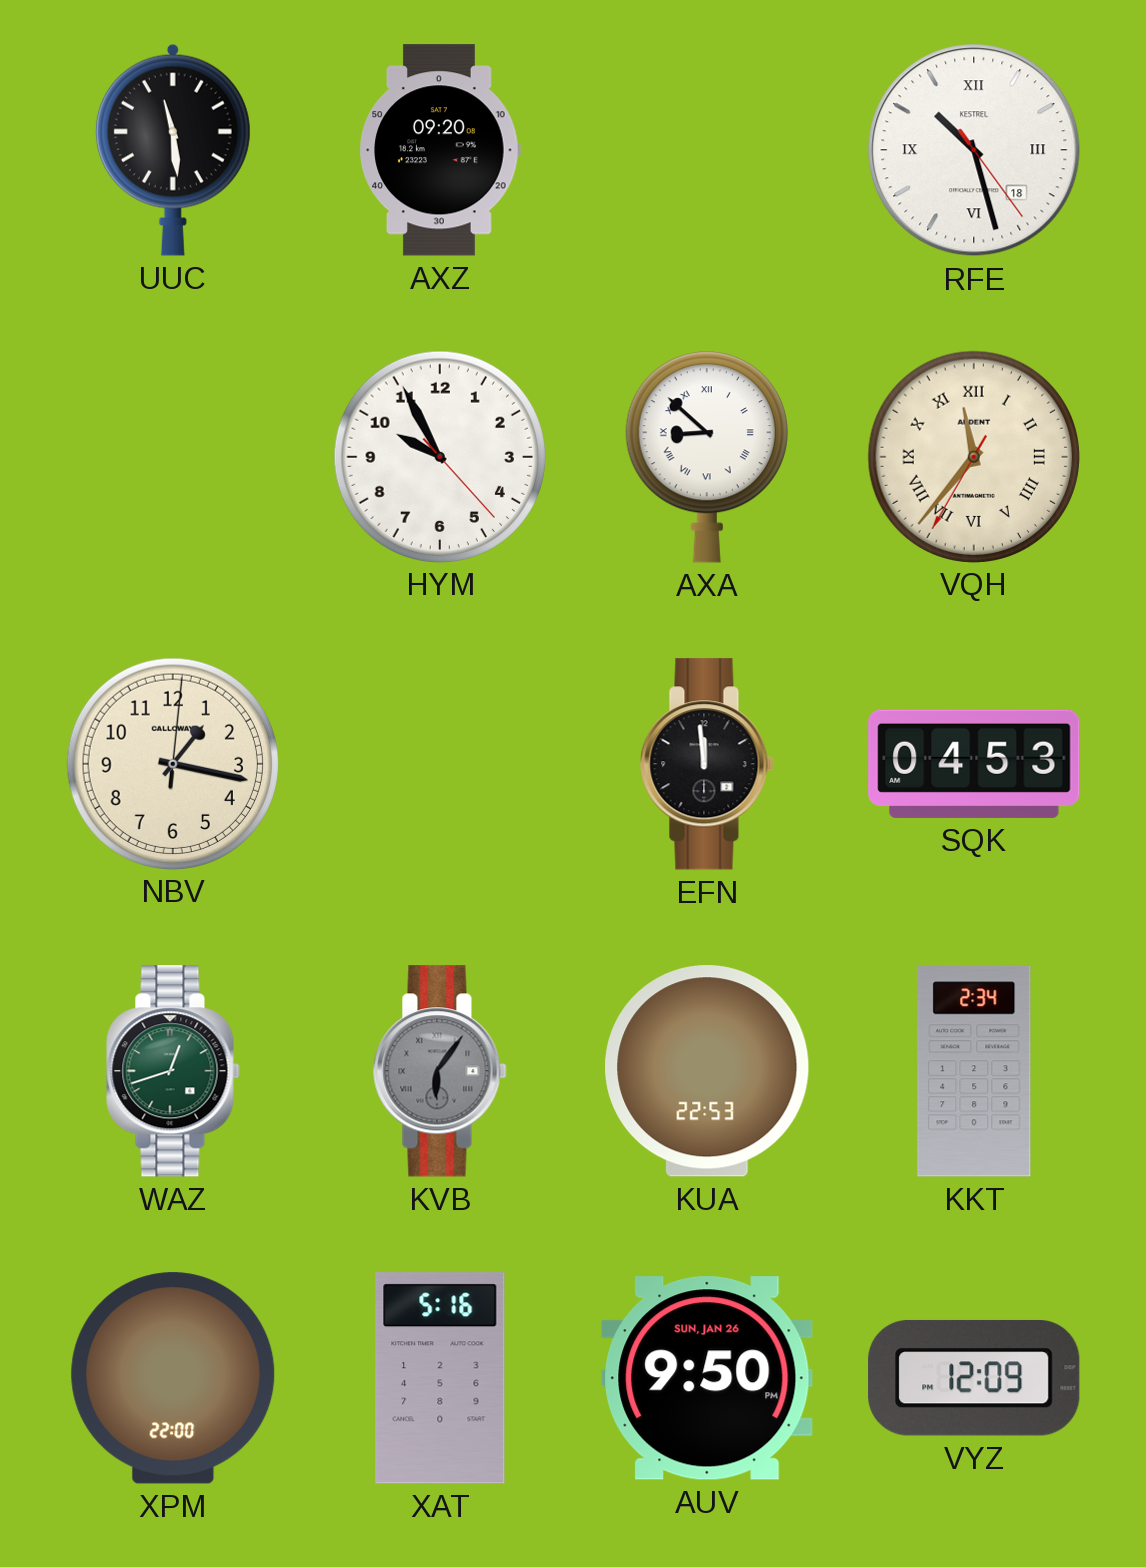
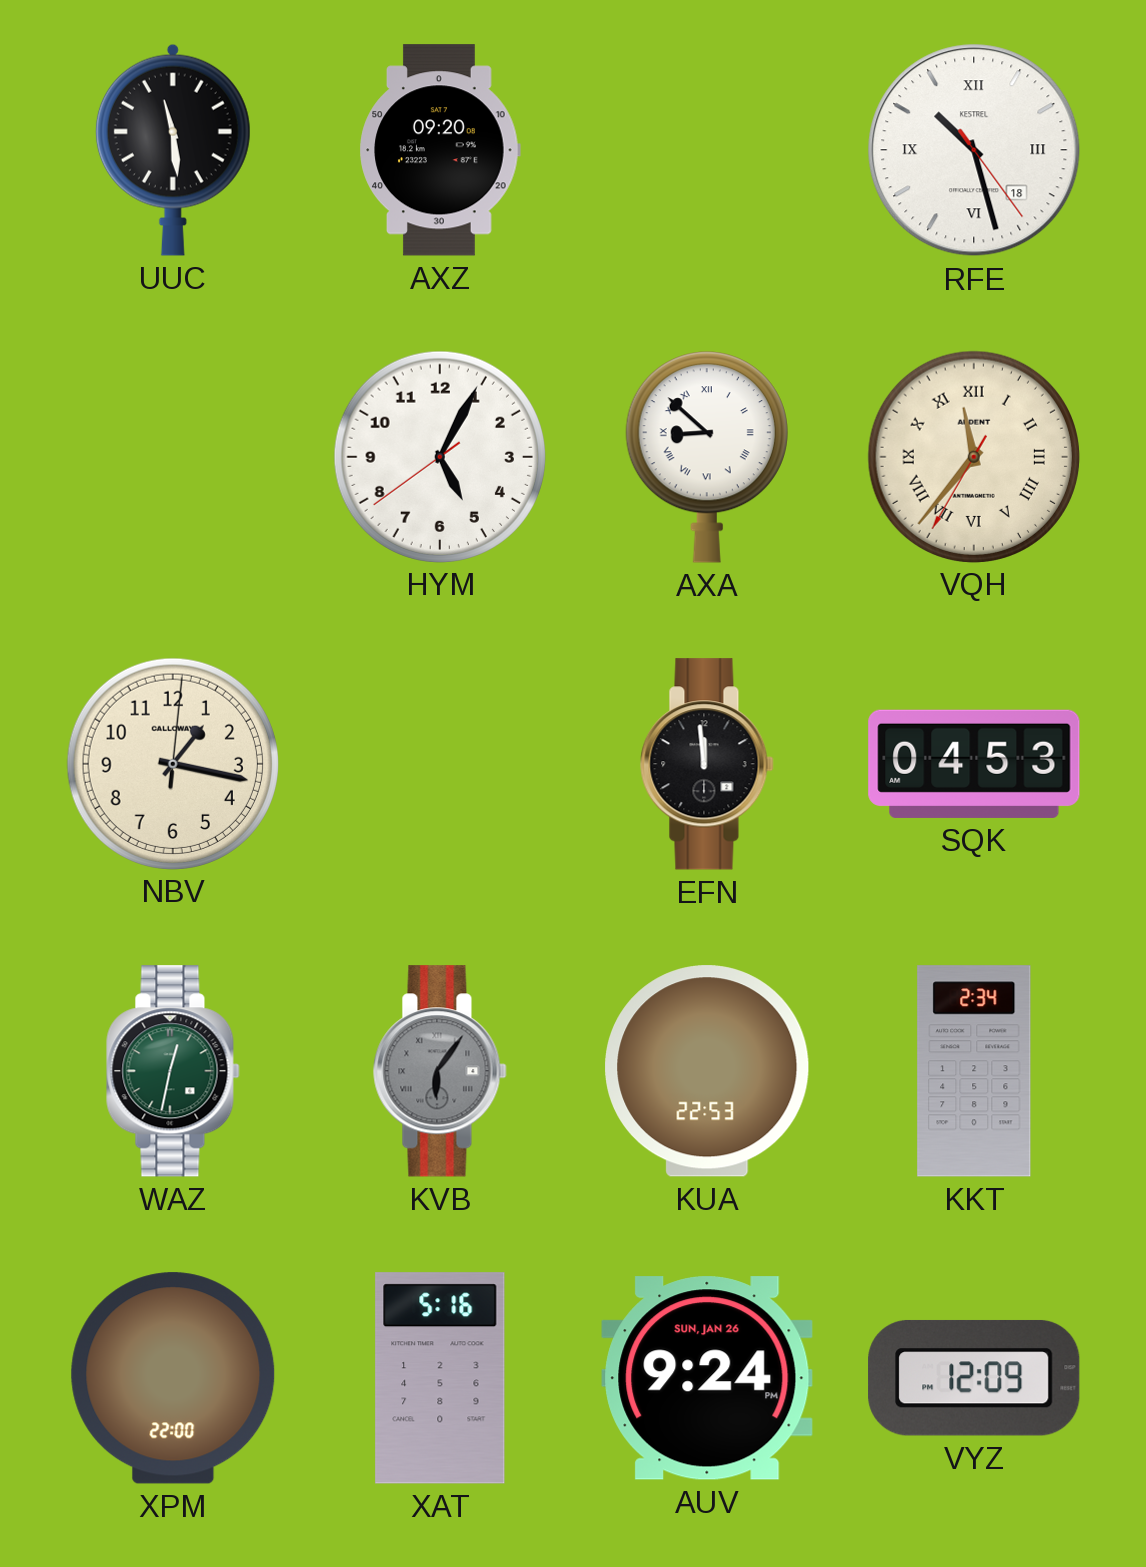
HYM: 9:55 -> 5:04 (439, 456)
WAZ: 12:42 -> 12:32 (173, 1071)
AUV: 9:50 -> 9:24 (707, 1378)
